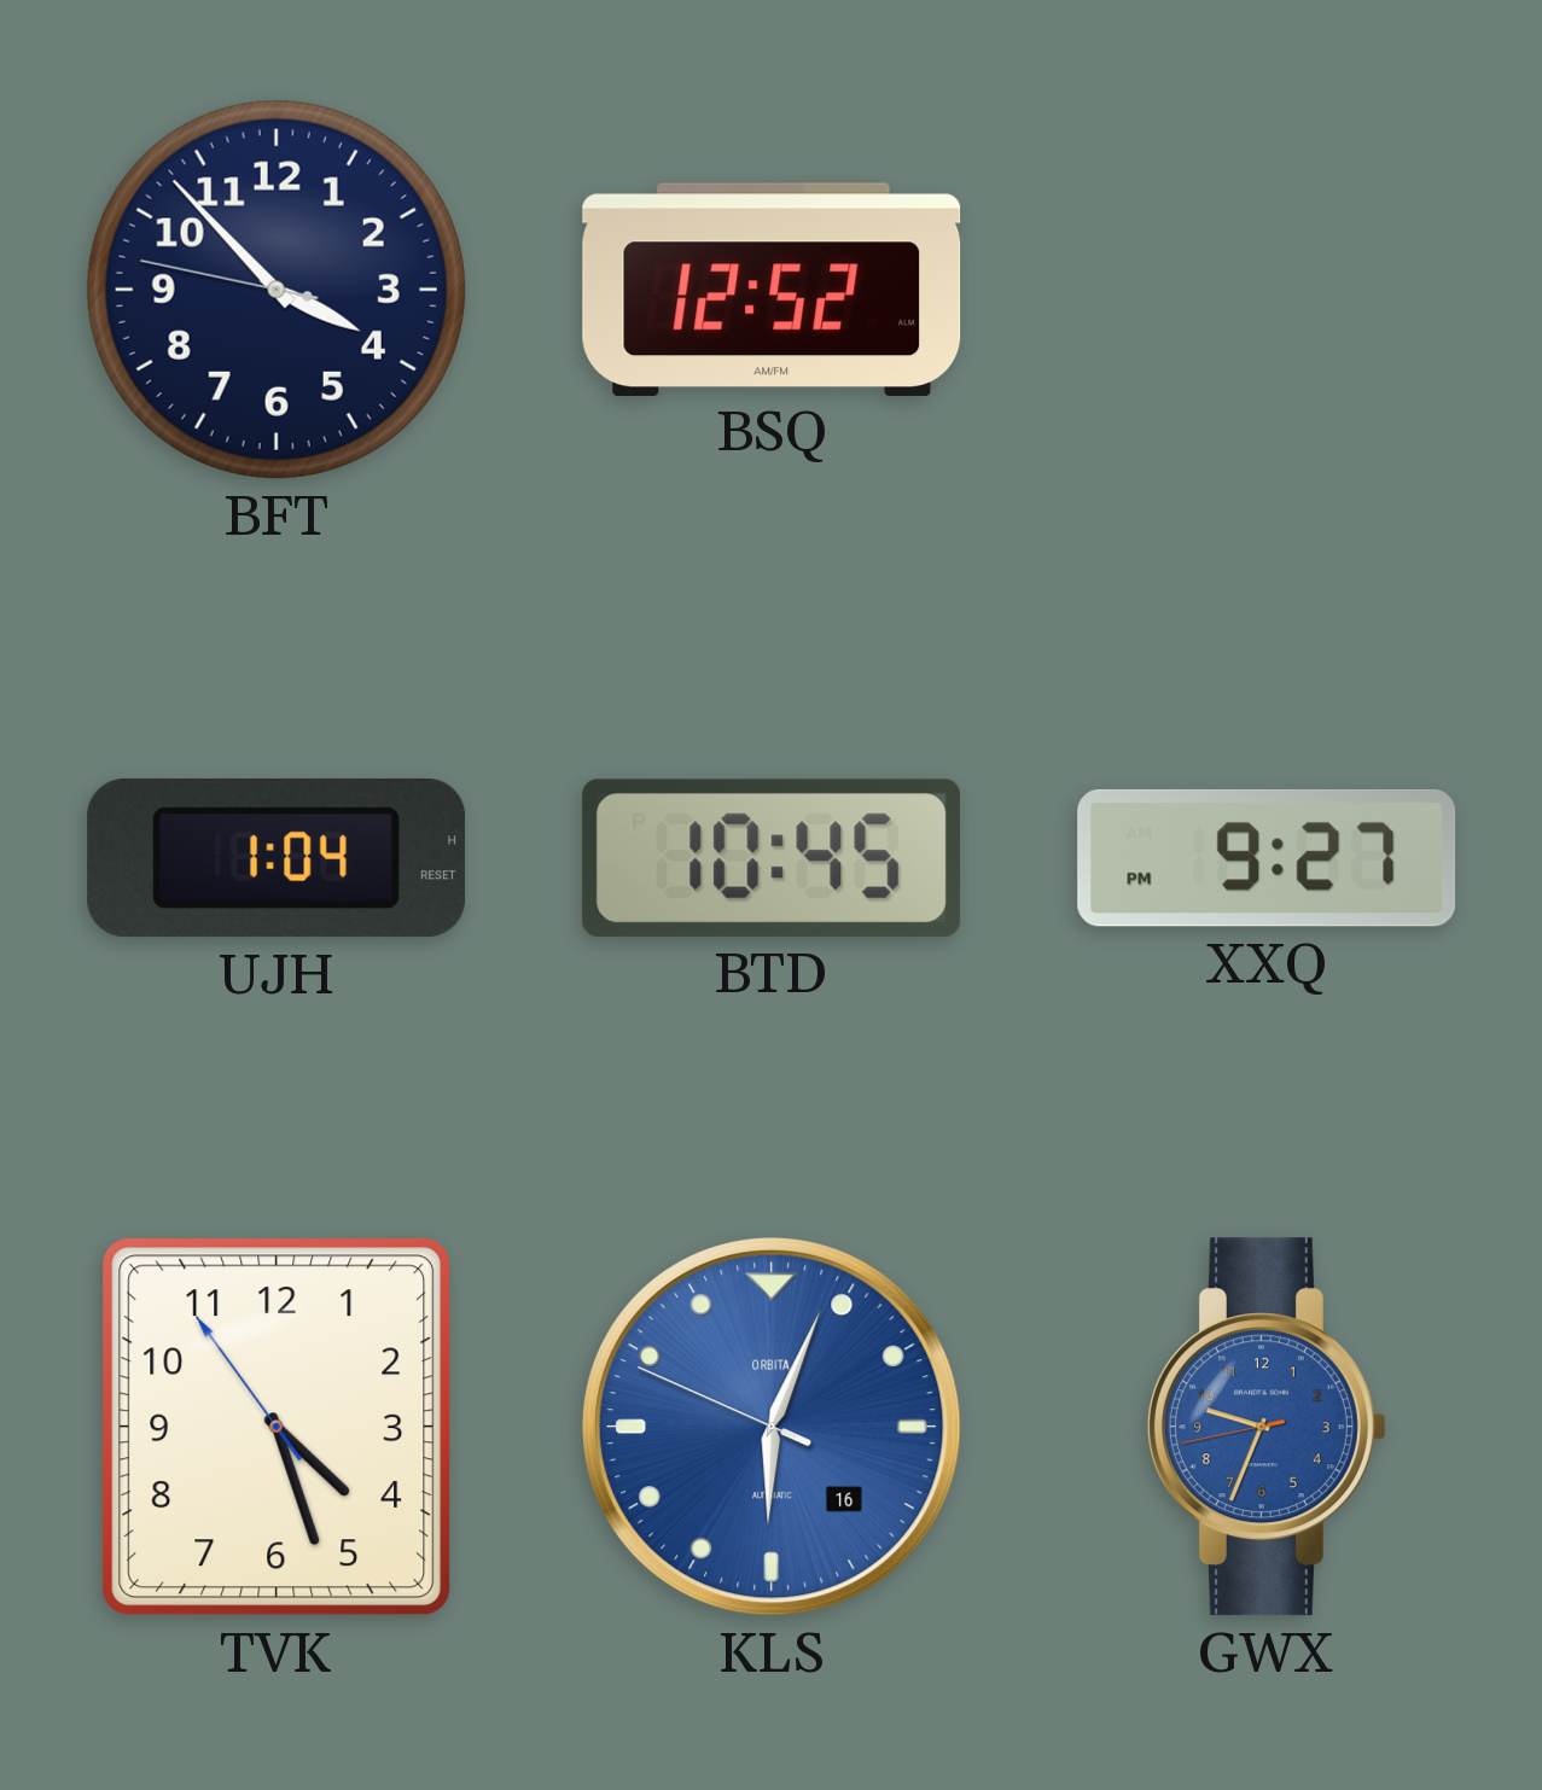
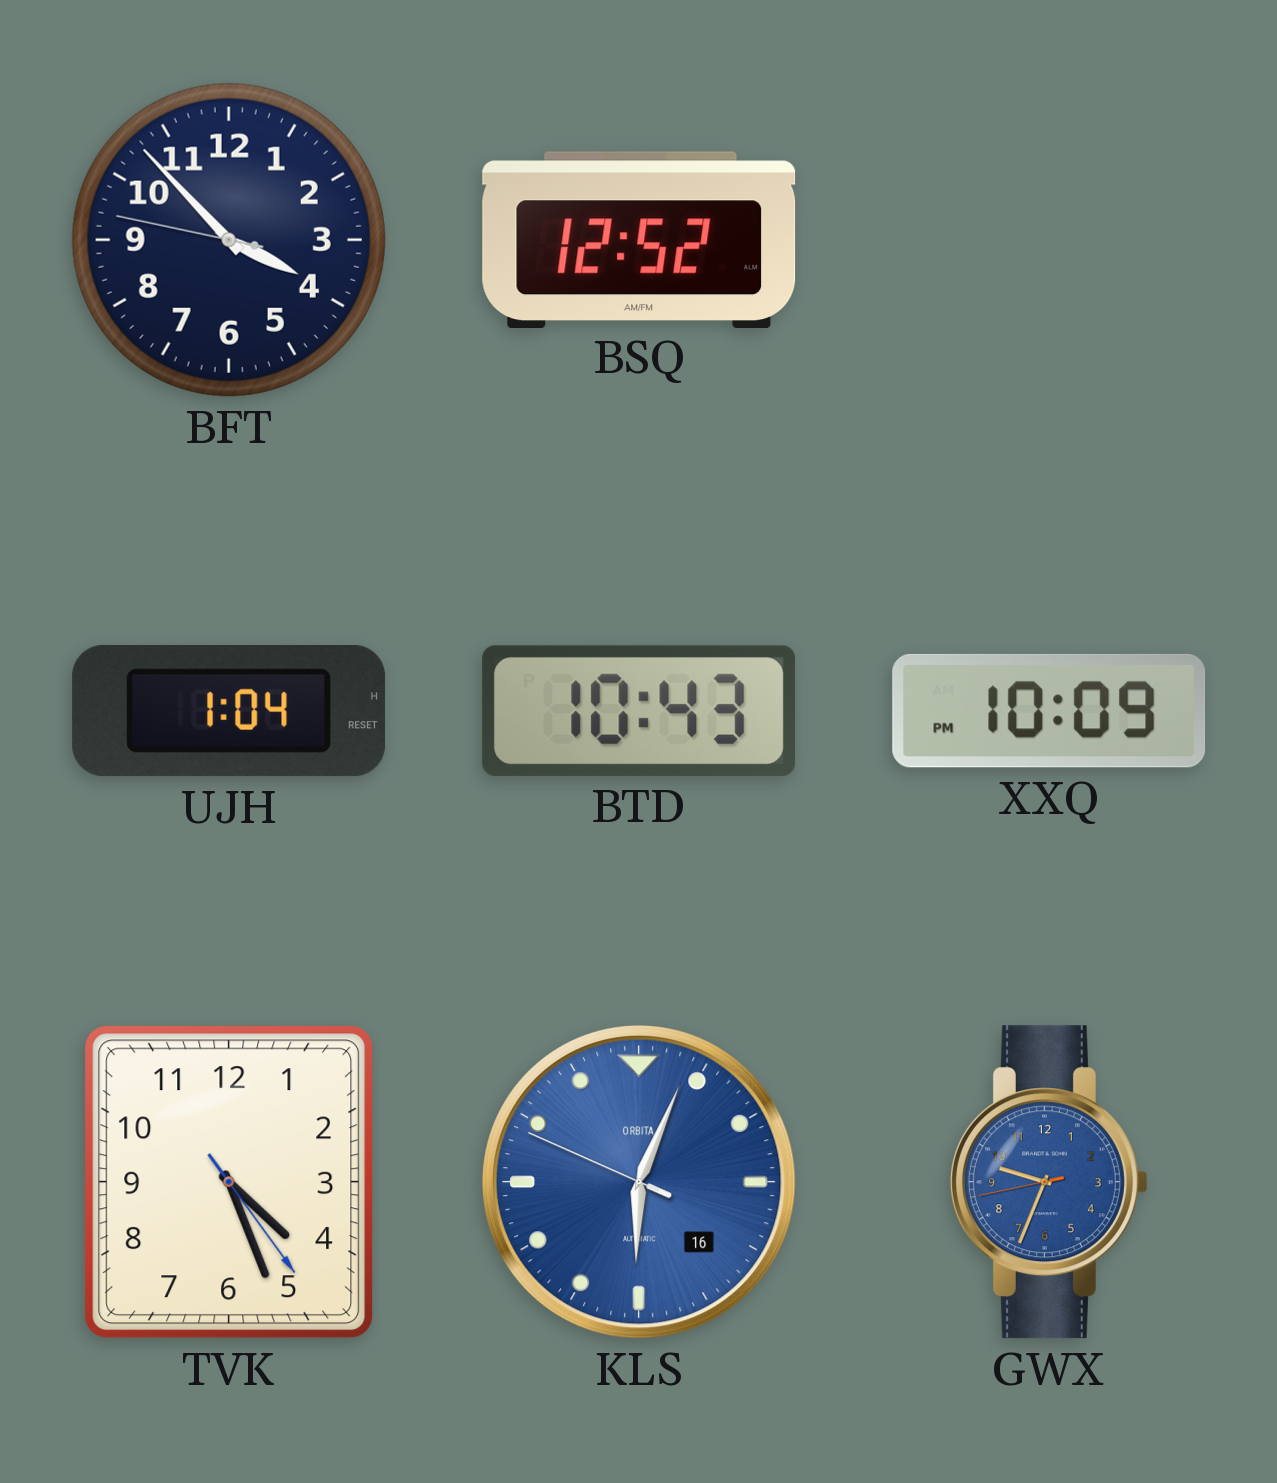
BTD: 10:45 -> 10:43 (639, 711)
XXQ: 9:27 -> 10:09 (1049, 711)
TVK: 4:26:54 -> 4:26:24 (229, 1182)
